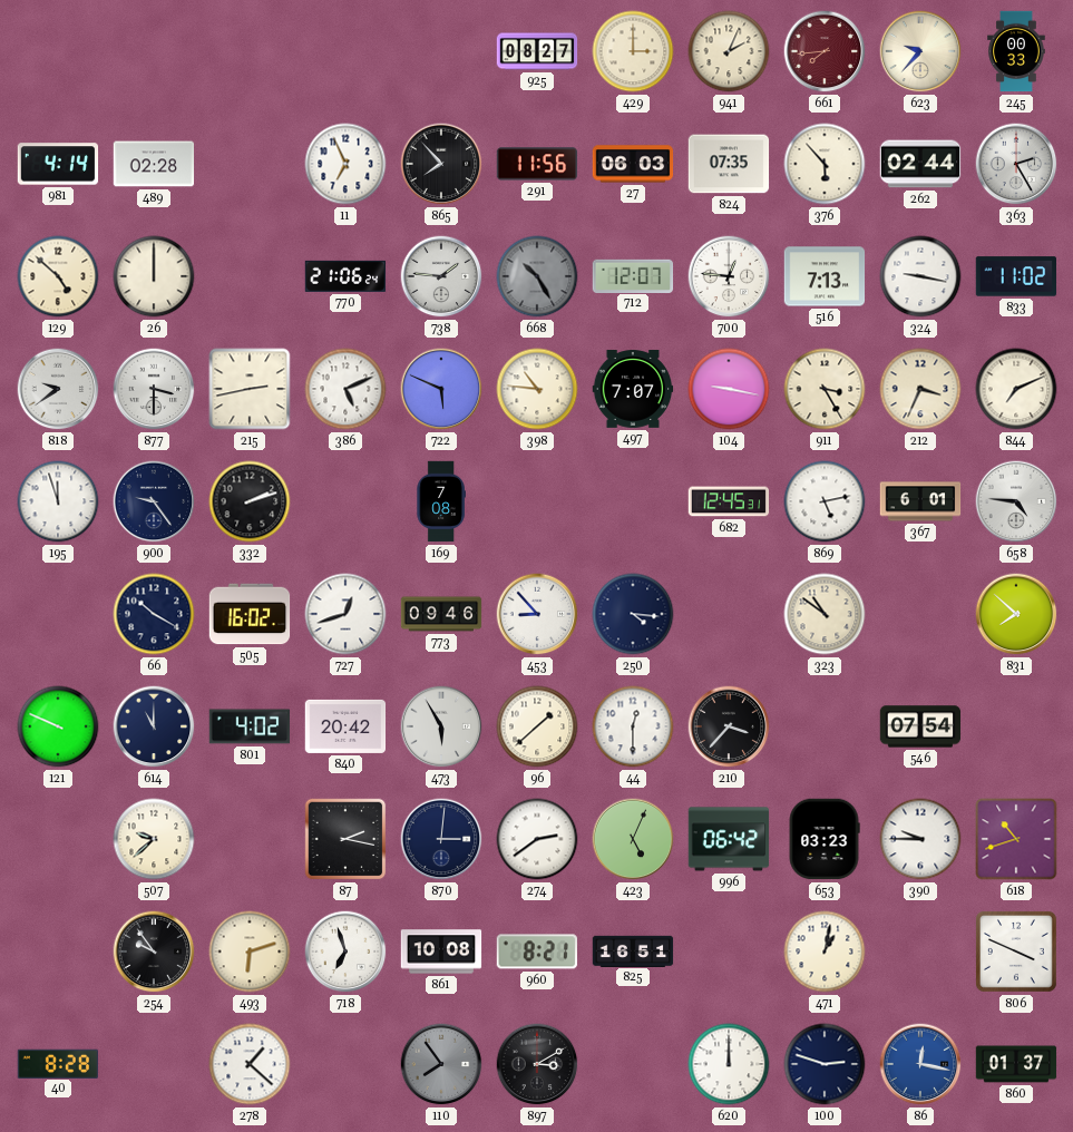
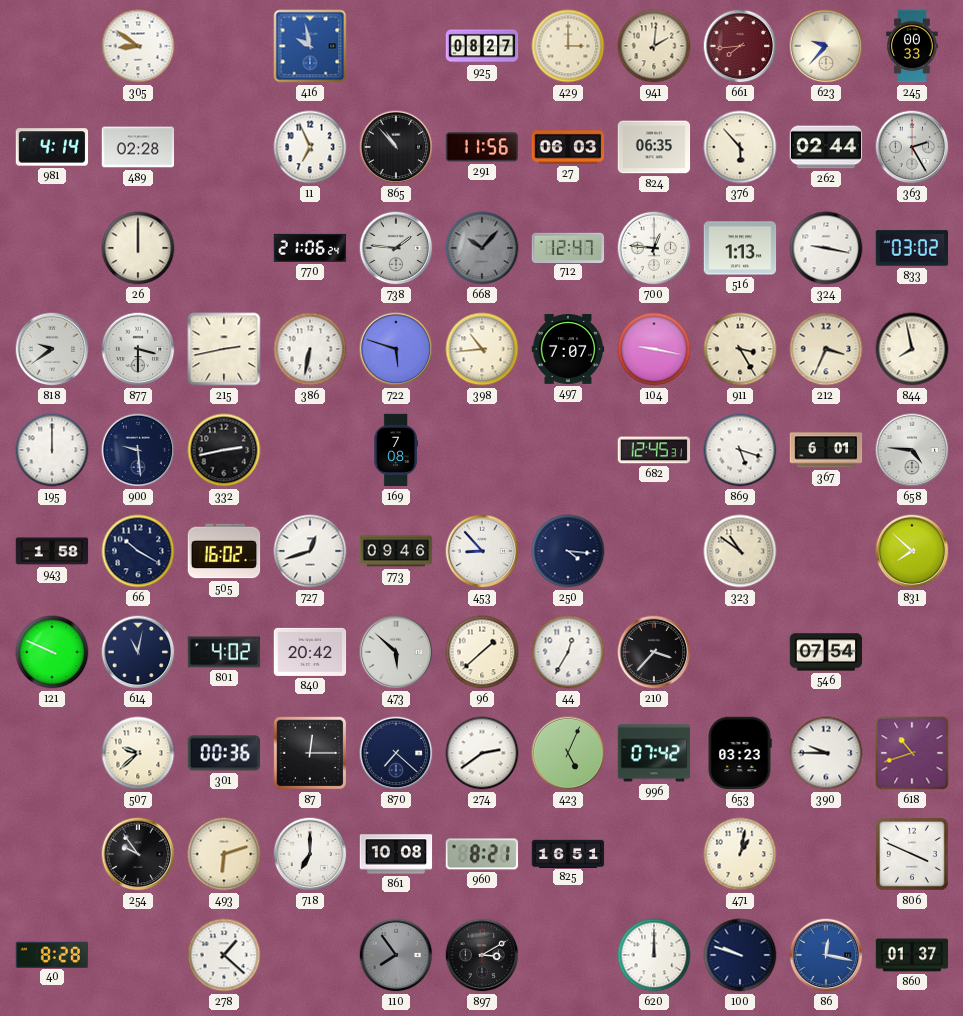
305: none -> 8:51 (138, 46)
416: none -> 9:58 (310, 46)
941: 2:04 -> 2:01 (654, 46)
865: 7:53 -> 10:53 (396, 147)
824: 07:35 -> 06:35 (654, 147)
129: 4:52 -> none (58, 276)
668: 10:25 -> 10:07 (482, 248)
712: 12:07 -> 12:47 (568, 247)
516: 7:13 -> 1:13 (740, 248)
833: 11:02 -> 03:02 (912, 248)
386: 5:11 -> 6:32 (310, 349)
722: 5:49 -> 5:48 (396, 349)
398: 10:46 -> 10:44 (482, 349)
844: 7:11 -> 7:58 (912, 349)
195: 11:57 -> 12:00 (52, 450)
900: 9:24 -> 9:29 (138, 450)
332: 2:12 -> 2:43 (224, 450)
869: 5:13 -> 5:18 (740, 450)
943: none -> 1:58 (52, 551)
614: 11:00 -> 11:02 (138, 652)
473: 5:55 -> 5:52 (396, 652)
44: 12:30 -> 12:35 (568, 652)
301: none -> 00:36 (224, 753)
87: 2:17 -> 12:15 (310, 753)
870: 3:01 -> 7:22 (396, 753)
996: 06:42 -> 07:42 (654, 753)
718: 6:57 -> 7:00 (310, 854)
100: 2:48 -> 9:48 (740, 955)
